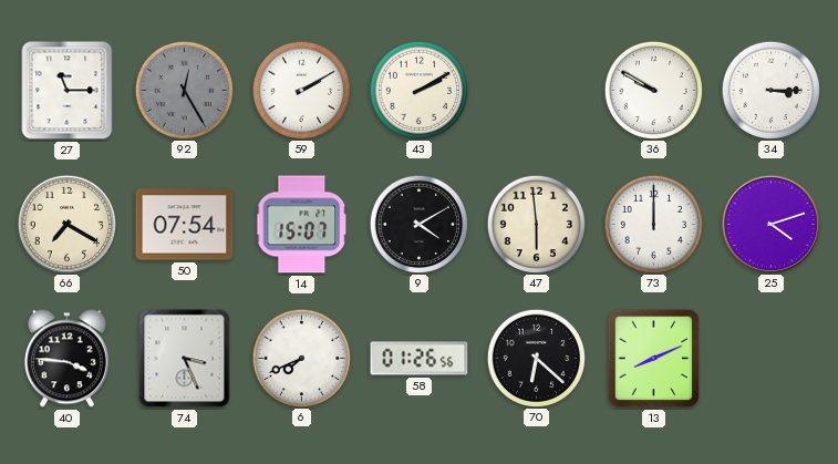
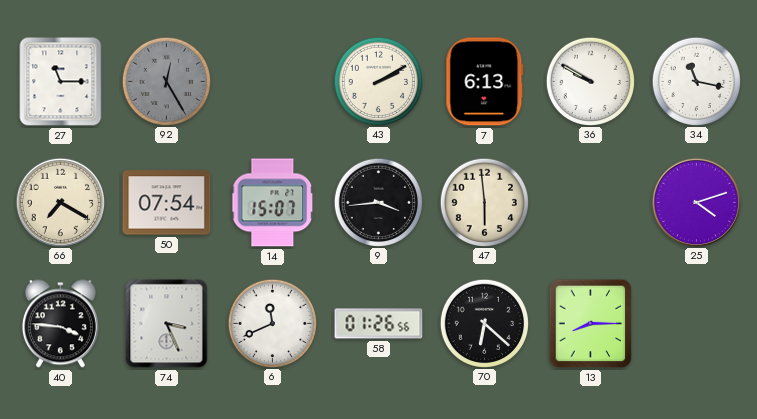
59: 2:10 -> none (301, 90)
7: none -> 6:13 (485, 82)
34: 3:15 -> 11:17 (696, 81)
9: 4:10 -> 3:44 (378, 202)
73: 12:00 -> none (653, 224)
6: 7:41 -> 11:41 (272, 323)
13: 8:11 -> 8:15 (591, 324)
